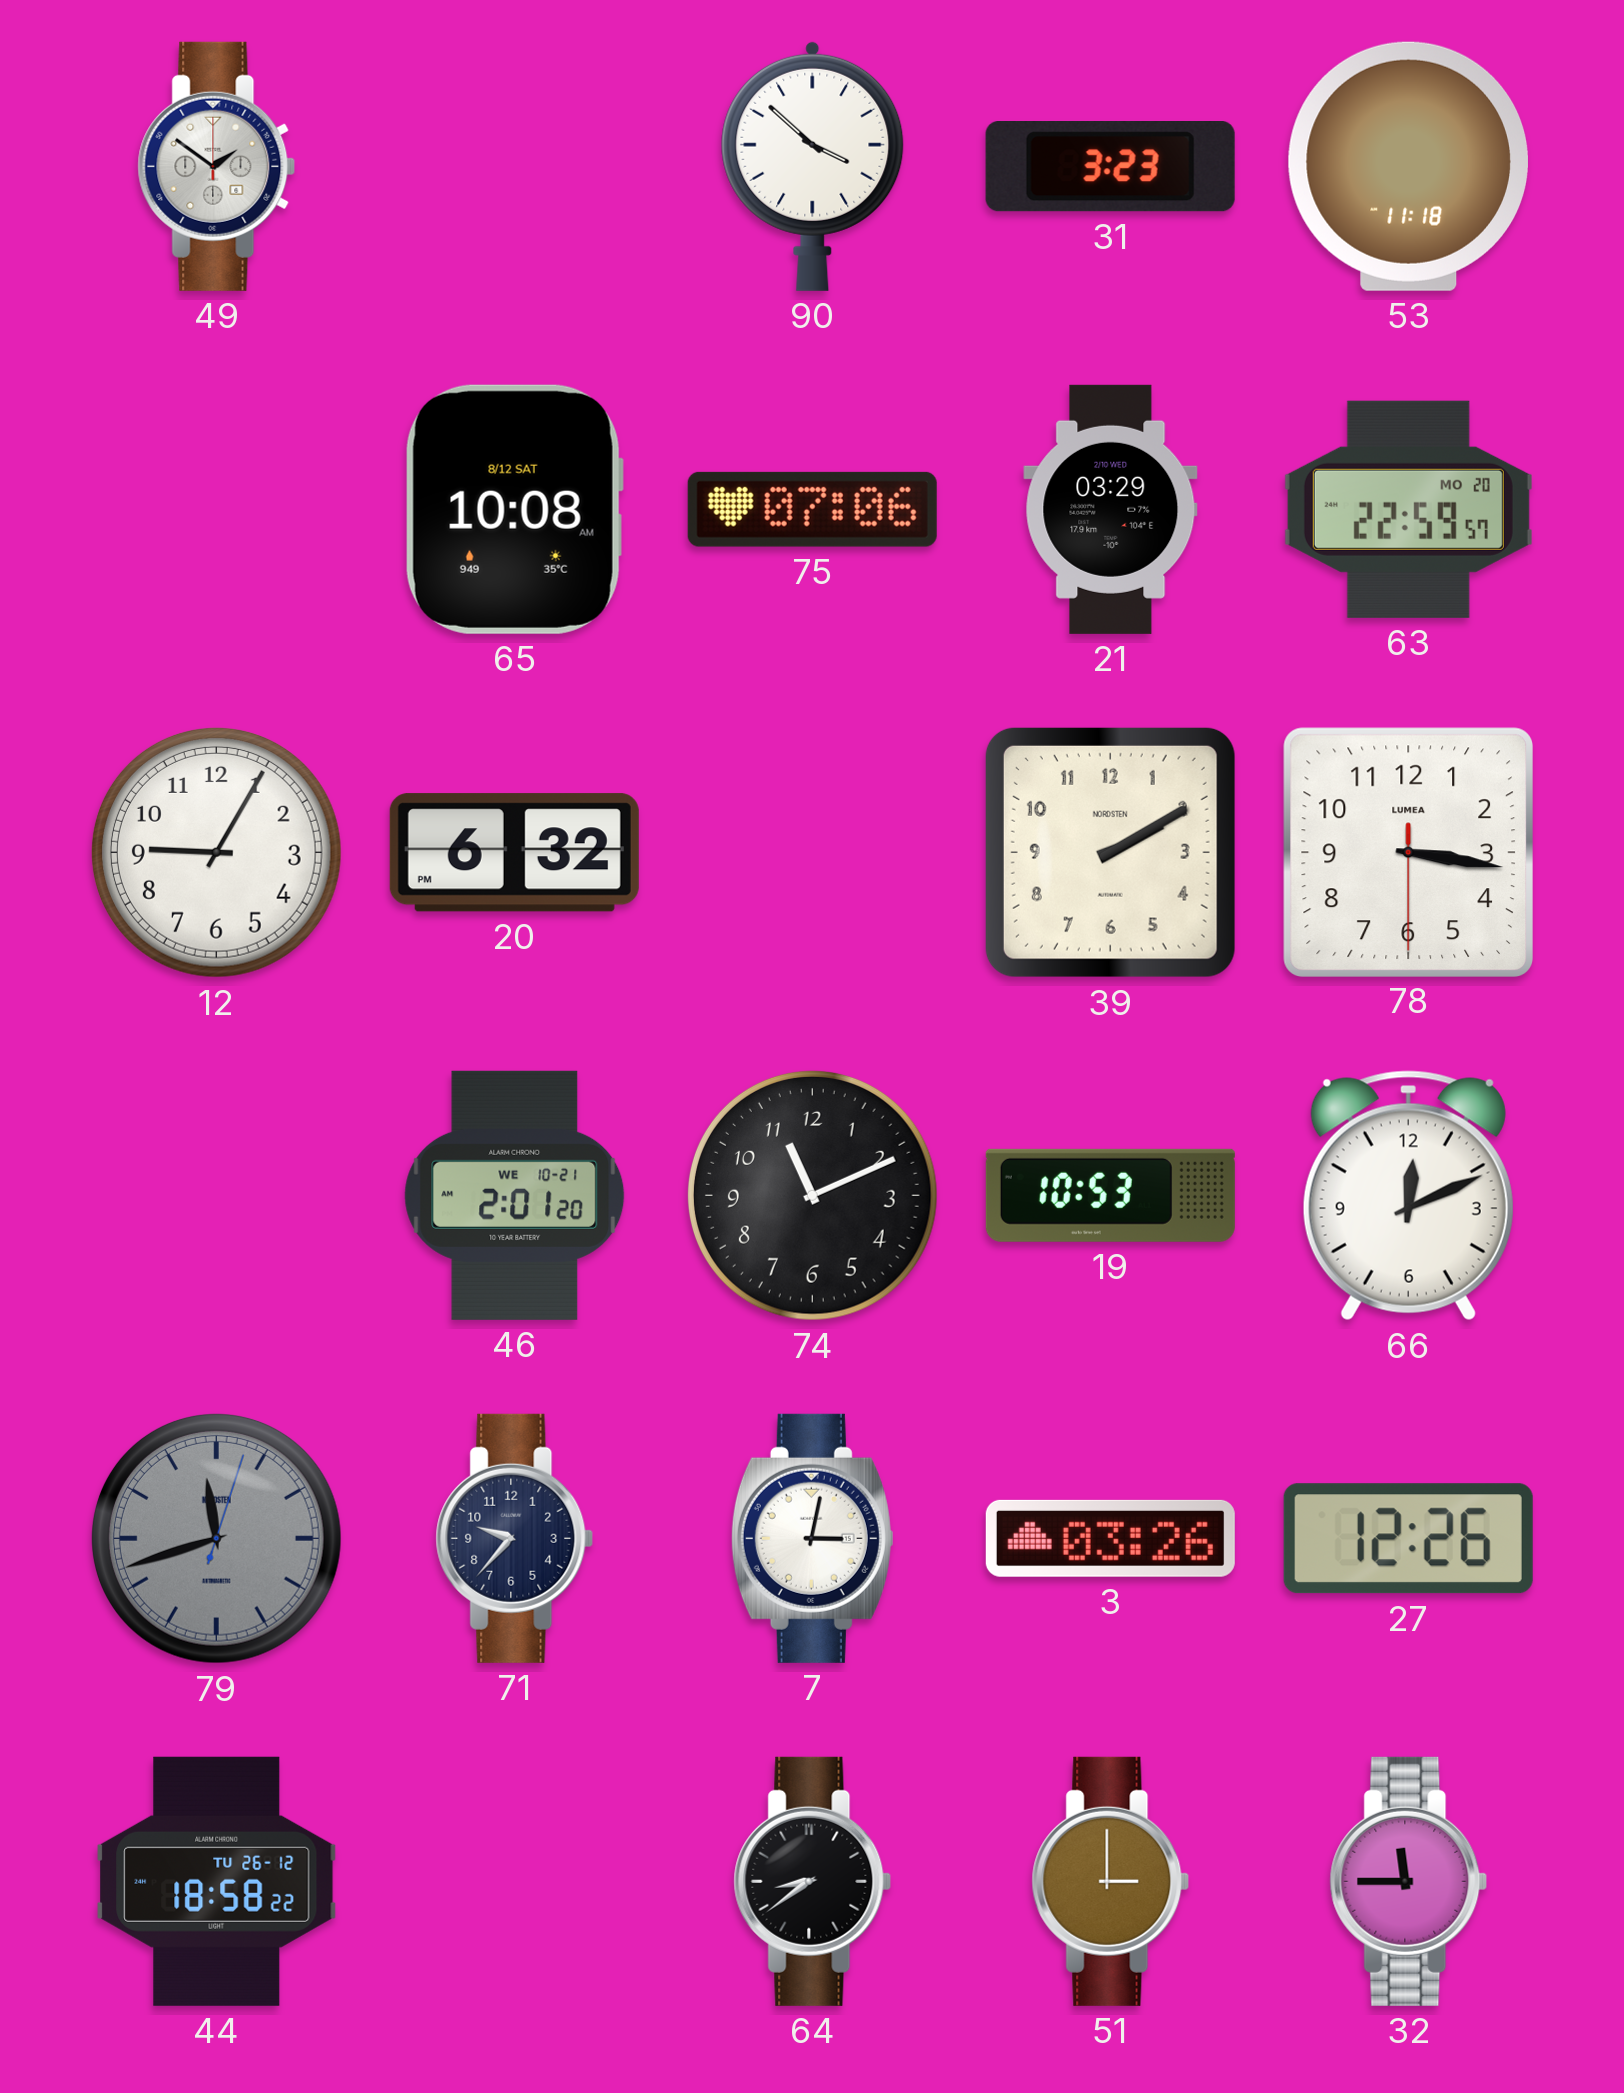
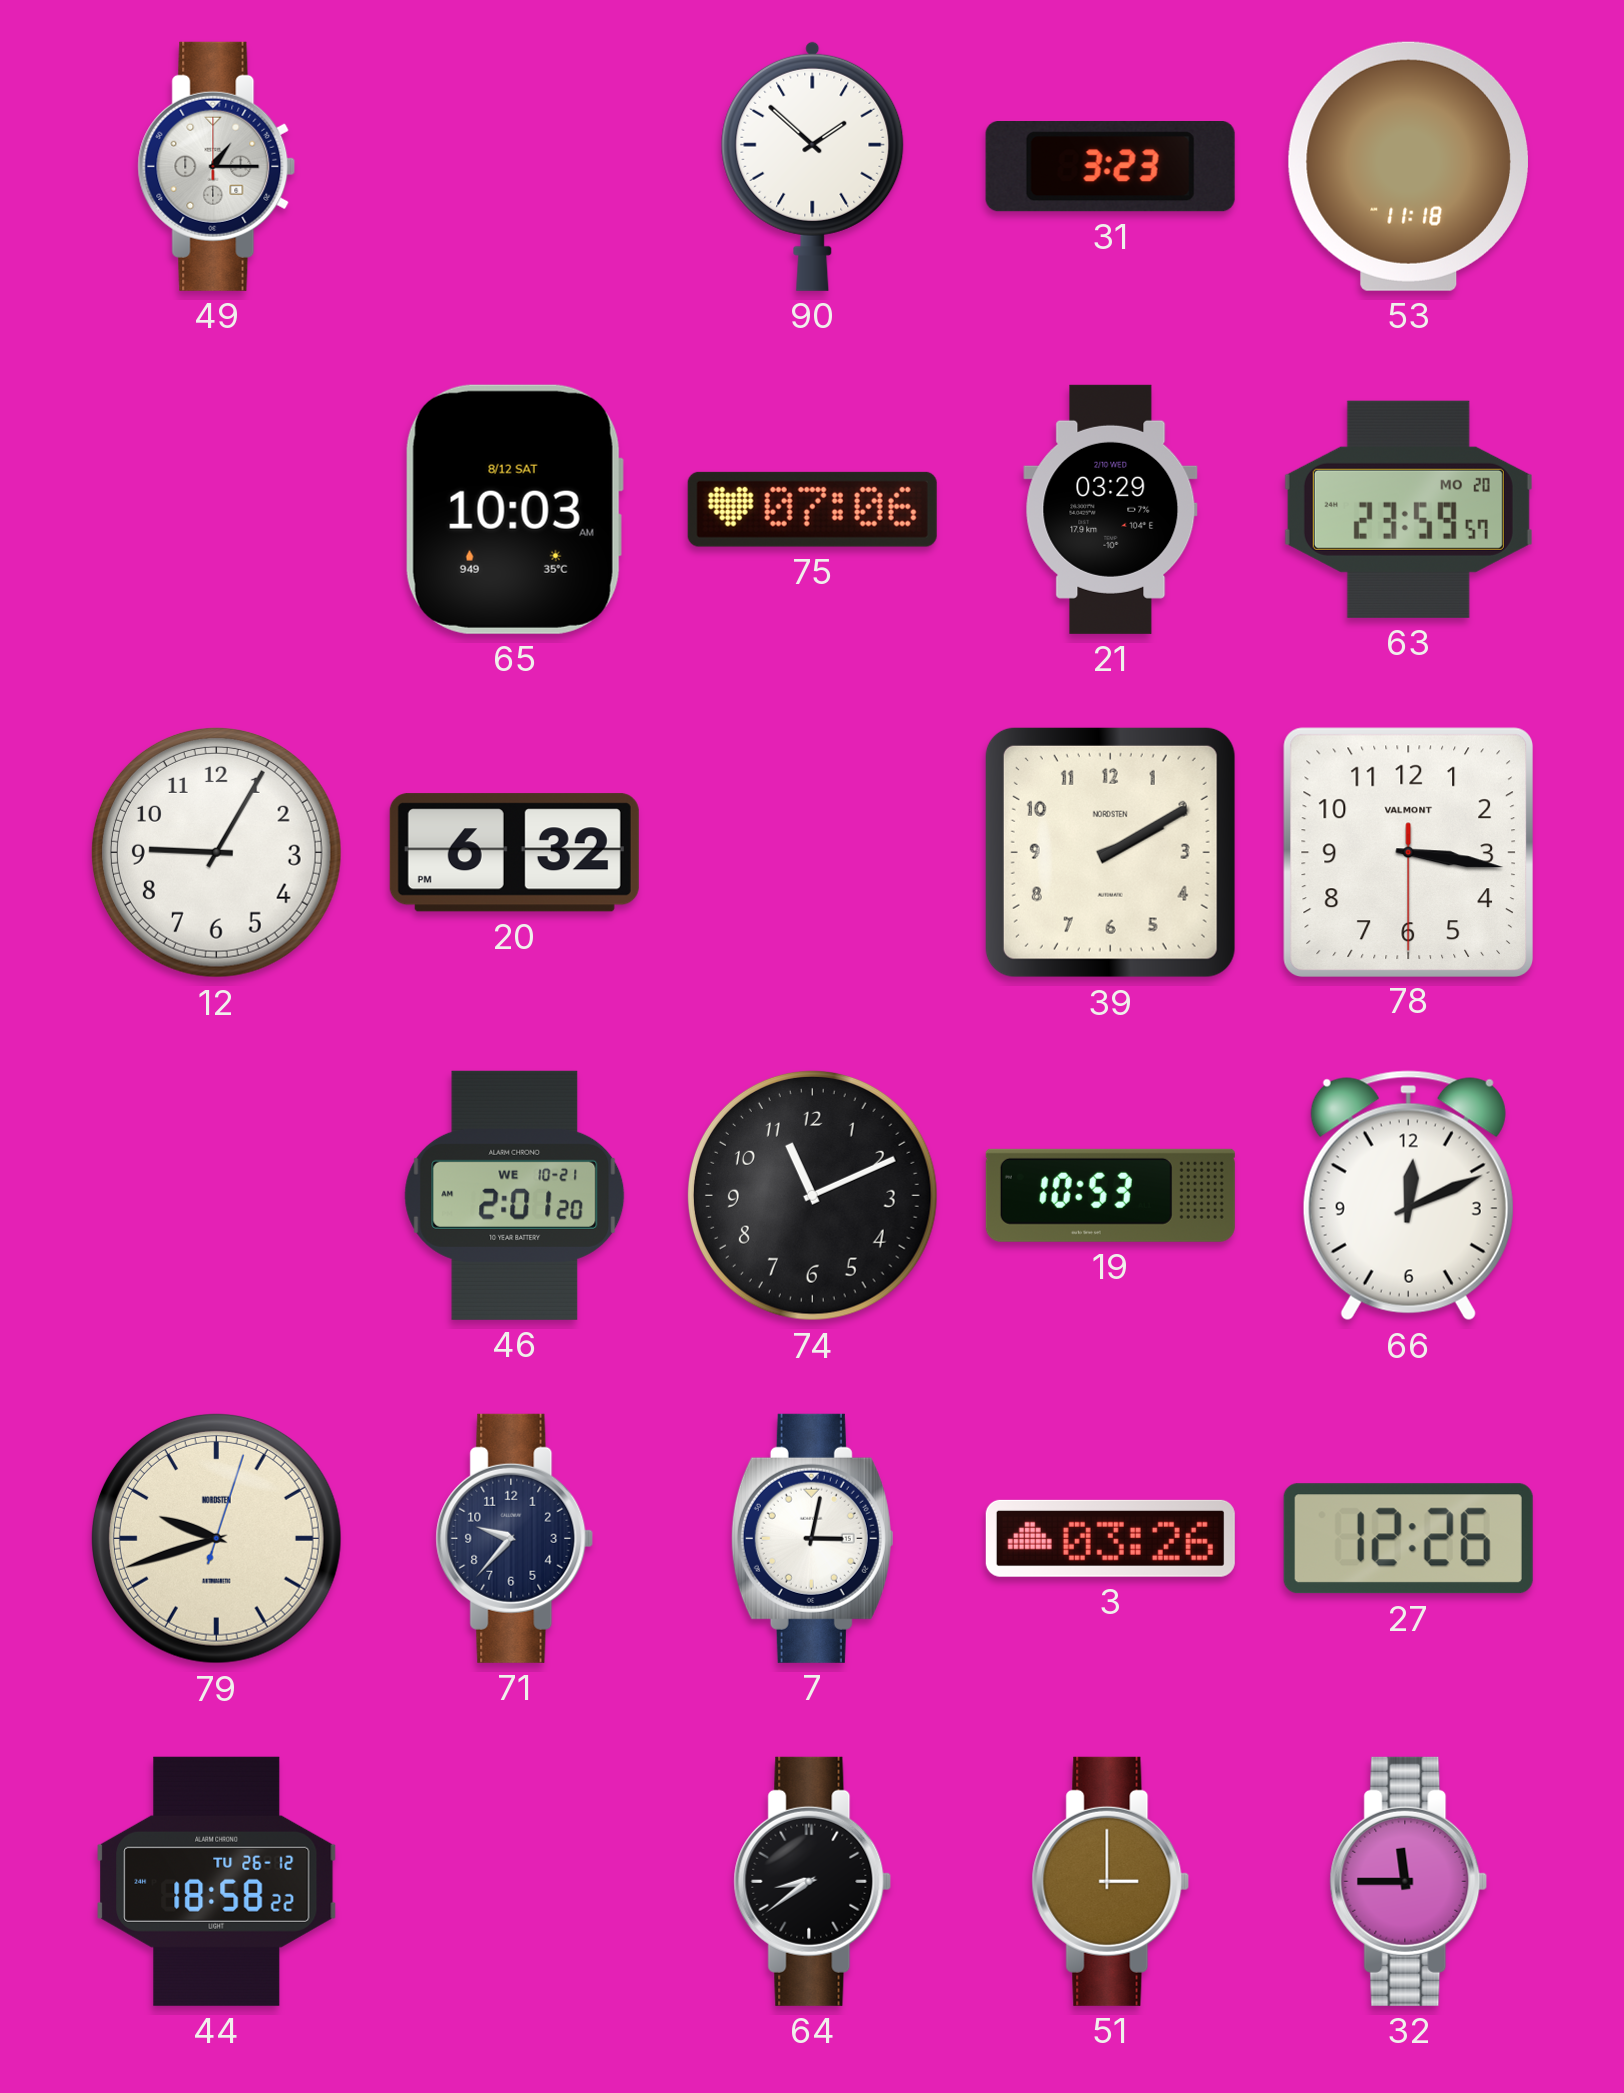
49: 1:51 -> 1:15 (217, 166)
90: 3:52 -> 1:52 (813, 166)
65: 10:08 -> 10:03 (514, 509)
63: 22:59 -> 23:59 (1408, 509)
78 brand: LUMEA -> VALMONT (1408, 852)
79: 11:42 -> 9:42 (216, 1538)
79 dial: grey -> cream (216, 1538)
